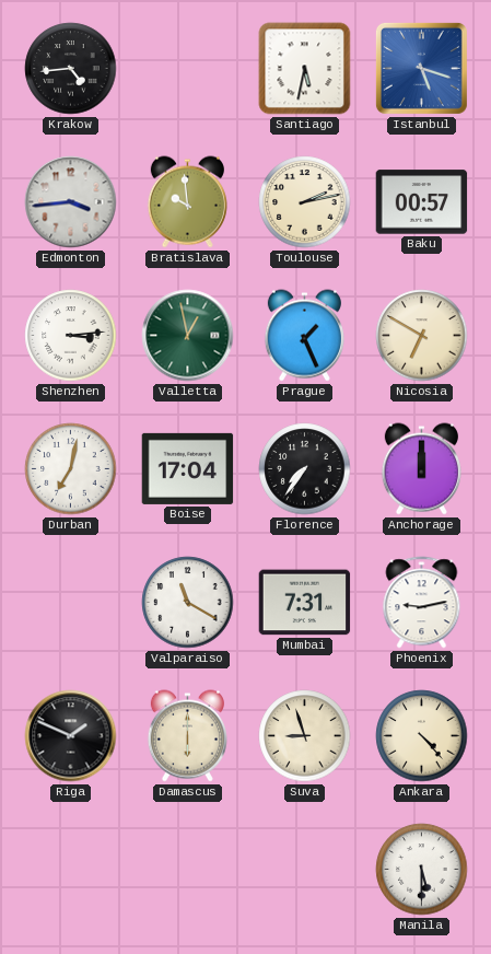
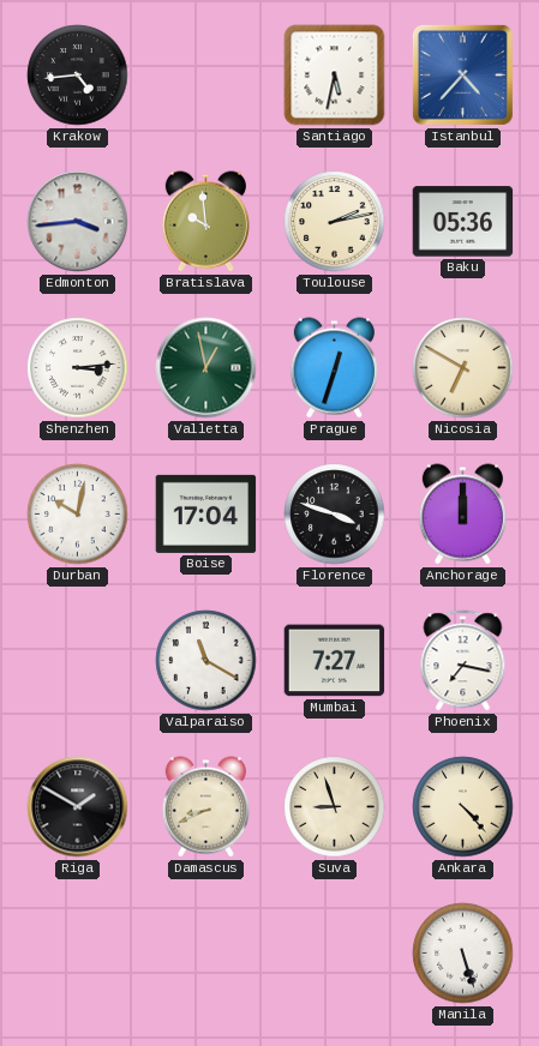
Istanbul: 5:18 -> 4:37 (462, 74)
Baku: 00:57 -> 05:36 (463, 222)
Prague: 1:26 -> 12:33 (334, 368)
Durban: 7:02 -> 10:02 (78, 515)
Florence: 7:36 -> 3:48 (335, 515)
Mumbai: 7:31 -> 7:27 (335, 661)
Phoenix: 9:13 -> 7:17 (463, 661)
Riga: 1:49 -> 1:50 (78, 807)
Damascus: 6:00 -> 8:41 (205, 807)
Manila: 5:30 -> 5:27 (463, 954)
